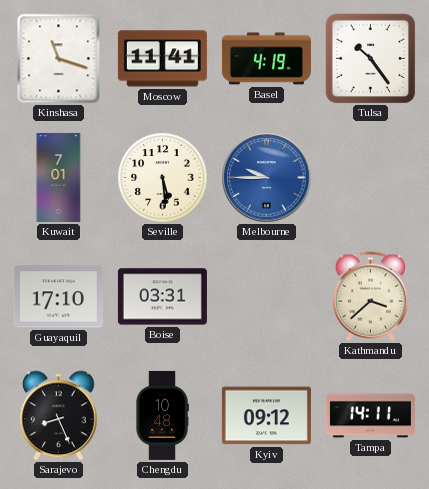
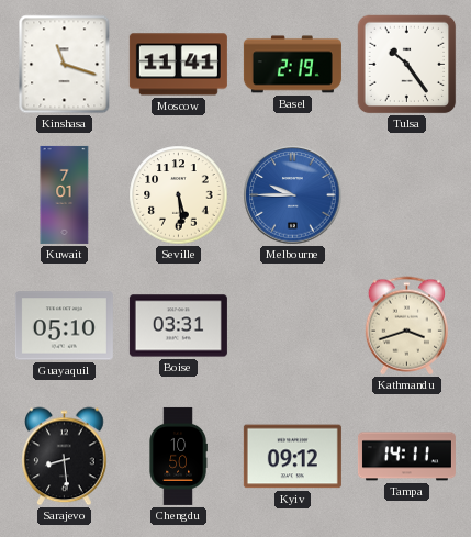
Basel: 4:19 -> 2:19 (292, 65)
Guayaquil: 17:10 -> 05:10 (64, 326)
Kathmandu: 3:38 -> 3:42 (406, 326)
Sarajevo: 8:26 -> 8:29 (65, 457)
Chengdu: 10:48 -> 10:50 (178, 456)
